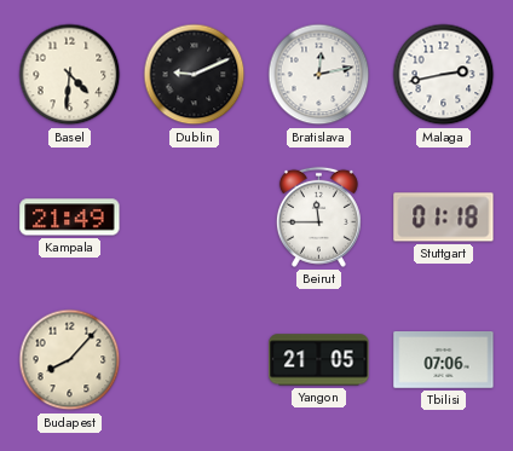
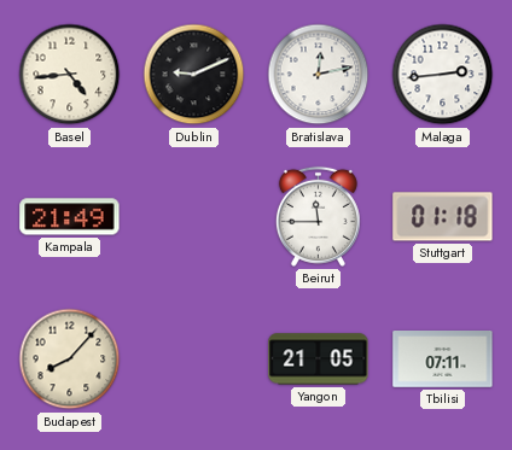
Basel: 4:31 -> 4:44 (70, 75)
Malaga: 2:43 -> 2:44 (443, 75)
Tbilisi: 07:06 -> 07:11 (443, 360)
